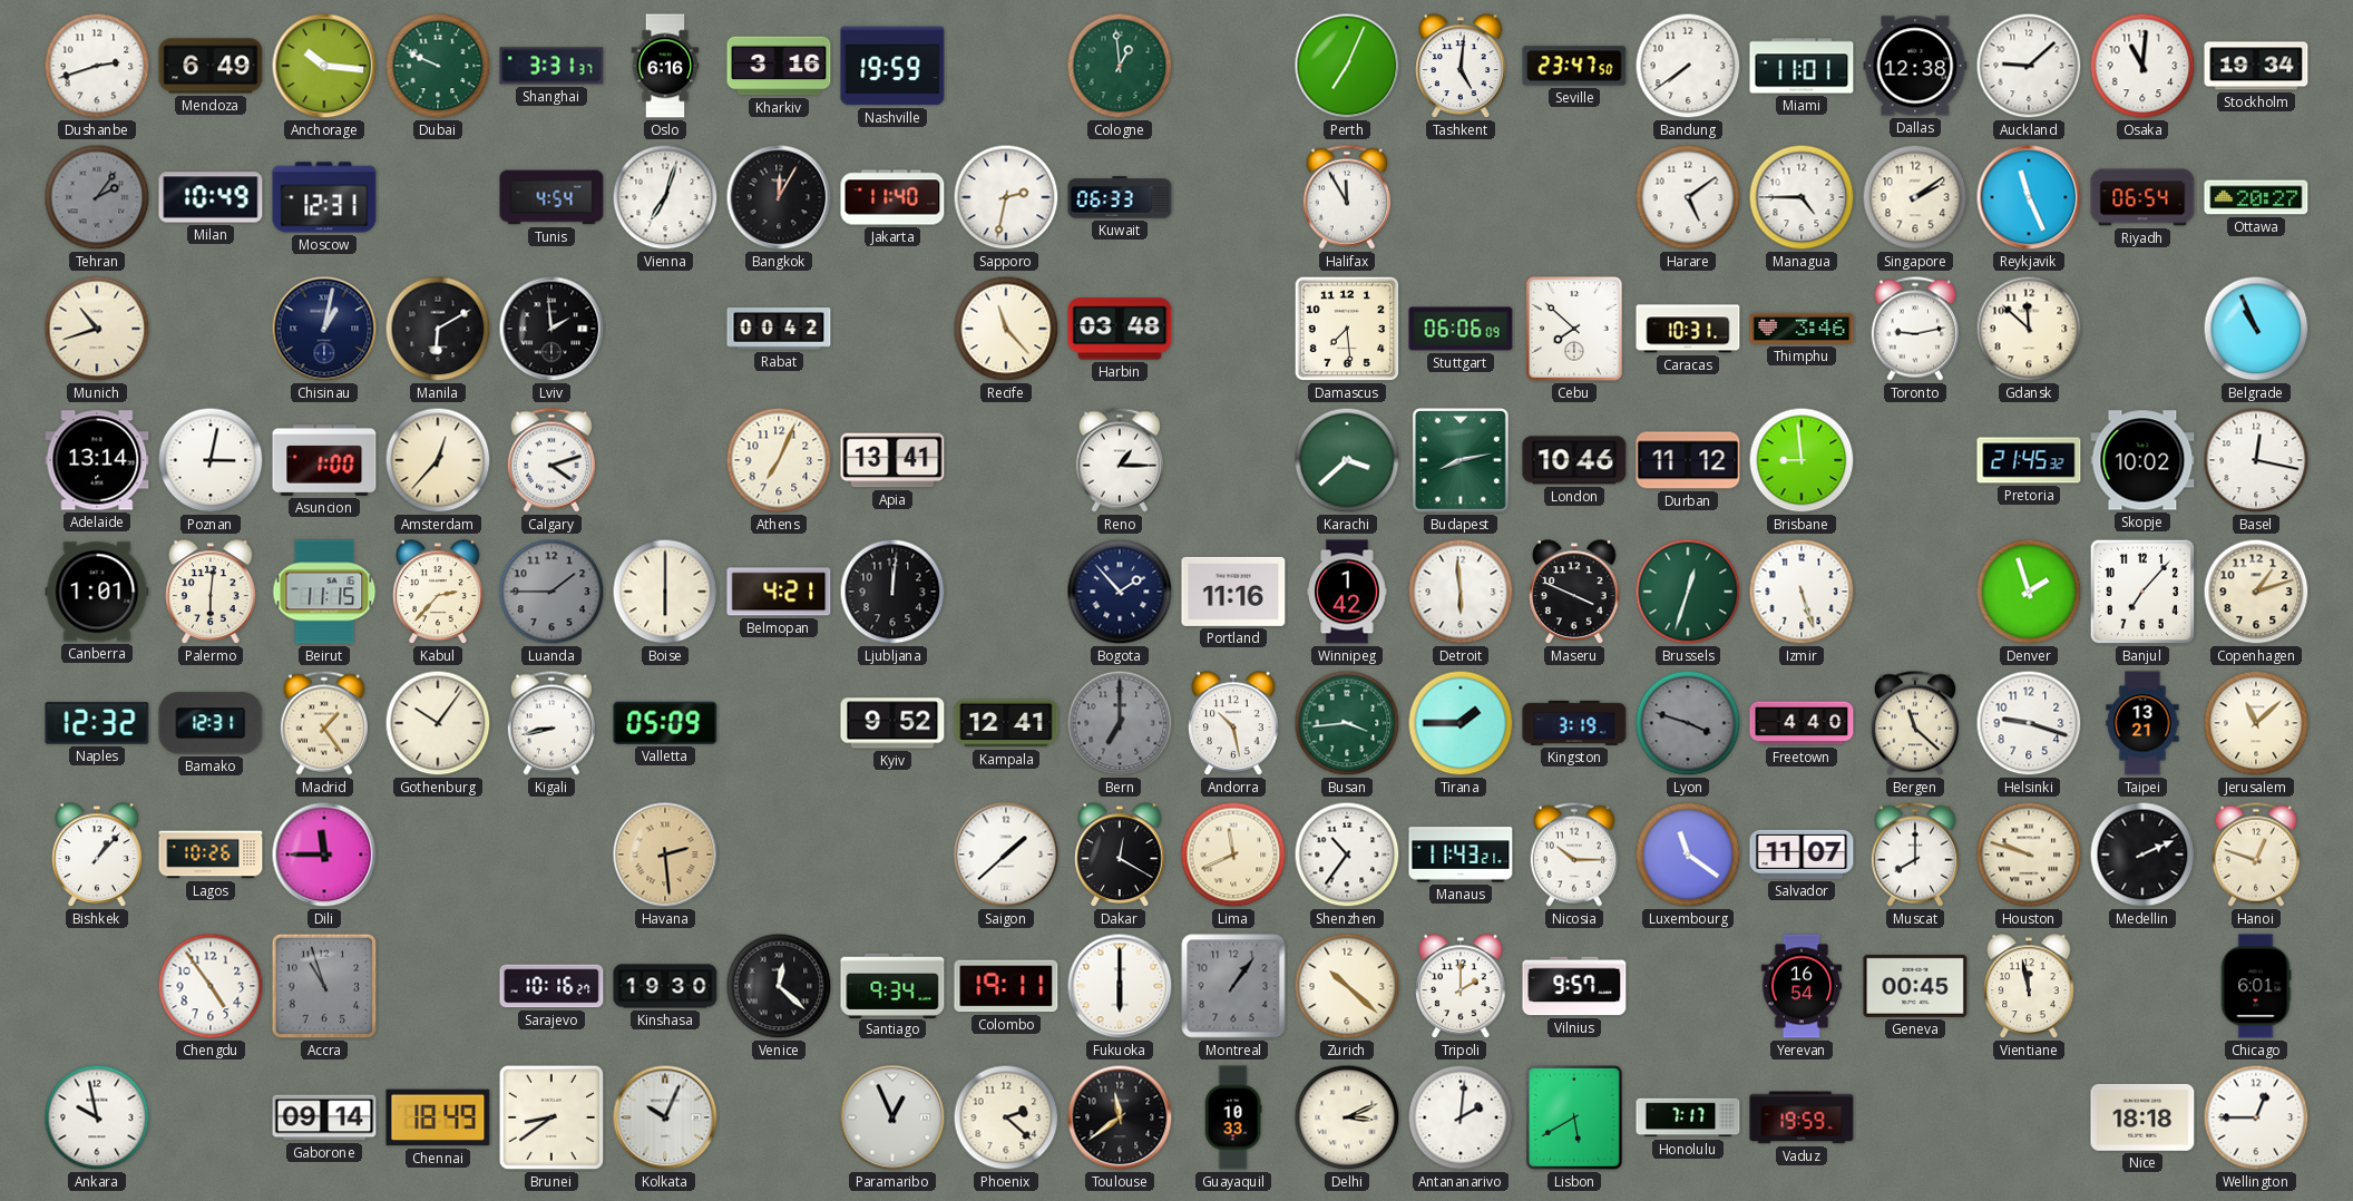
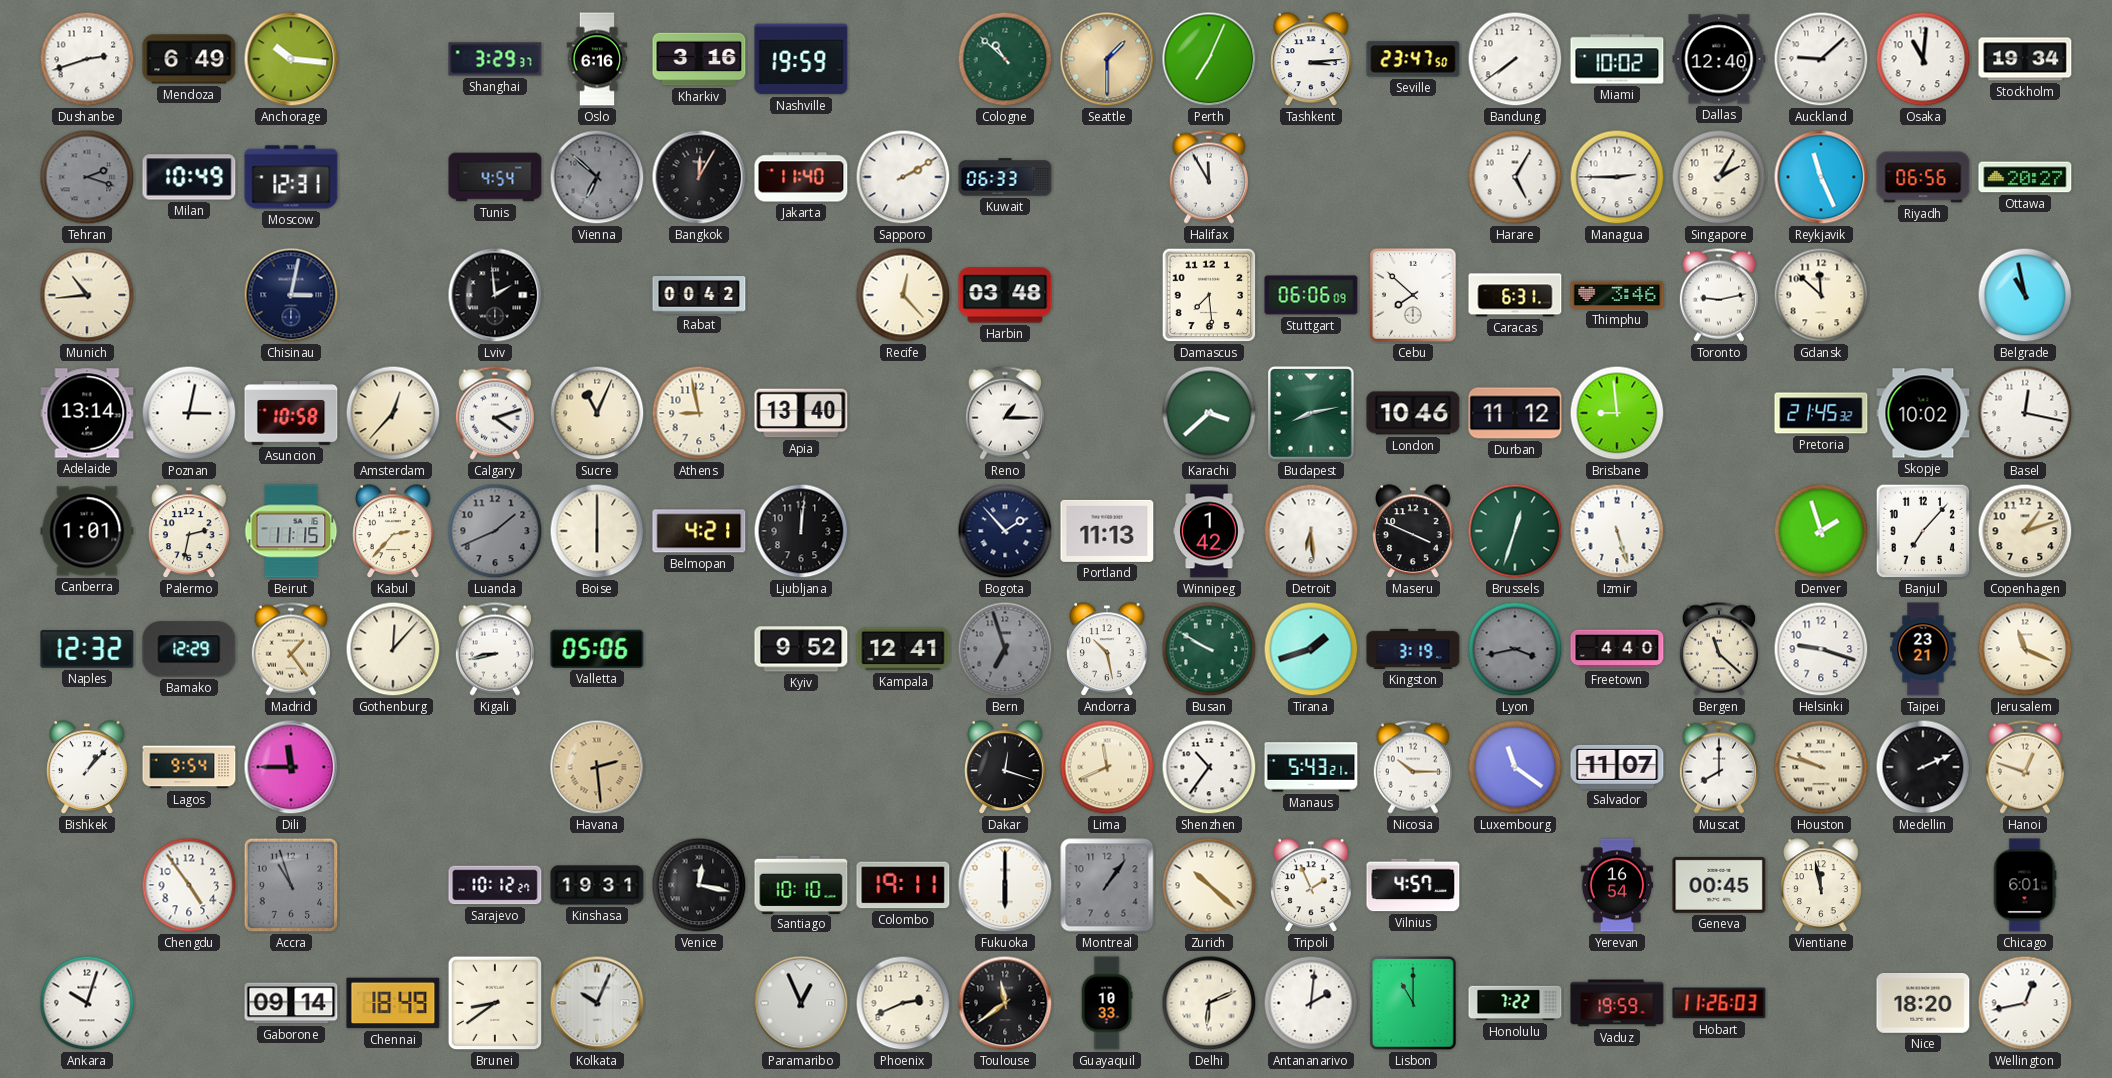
Dubai: 9:49 -> none (438, 66)
Shanghai: 3:31 -> 3:29 (495, 59)
Cologne: 12:59 -> 10:52 (1005, 59)
Seattle: none -> 1:30 (1107, 59)
Tashkent: 5:01 -> 3:14 (1311, 60)
Miami: 11:01 -> 10:02 (1617, 59)
Dallas: 12:38 -> 12:40 (1719, 59)
Tehran: 2:06 -> 2:18 (87, 177)
Vienna: 7:03 -> 6:52 (597, 177)
Vienna dial: white -> grey (597, 177)
Sapporo: 2:32 -> 2:10 (903, 177)
Harare: 5:09 -> 5:05 (1515, 177)
Managua: 4:45 -> 2:45 (1617, 177)
Singapore: 2:09 -> 2:05 (1719, 177)
Riyadh: 06:54 -> 06:56 (1923, 177)
Munich: 10:42 -> 10:44 (87, 295)
Chisinau: 1:02 -> 3:02 (291, 295)
Manila: 6:10 -> none (438, 329)
Recife: 11:23 -> 12:23 (903, 295)
Caracas: 10:31 -> 6:31 (1515, 295)
Belgrade: 10:56 -> 10:58 (2025, 295)
Asuncion: 1:00 -> 10:58 (291, 413)
Sucre: none -> 11:04 (597, 413)
Athens: 7:04 -> 8:58 (699, 413)
Apia: 13:41 -> 13:40 (801, 413)
Palermo: 6:01 -> 2:32 (189, 532)
Luanda: 1:45 -> 1:41 (495, 531)
Portland: 11:16 -> 11:13 (1107, 531)
Detroit: 5:59 -> 6:29 (1311, 531)
Bamako: 12:31 -> 12:29 (189, 649)
Gothenburg: 10:06 -> 12:07 (393, 649)
Valletta: 05:09 -> 05:06 (597, 649)
Bern: 7:00 -> 6:57 (1005, 649)
Busan: 3:44 -> 9:50 (1209, 649)
Tirana: 1:45 -> 1:42 (1311, 649)
Lyon: 3:48 -> 3:43 (1515, 649)
Taipei: 13:21 -> 23:21 (1923, 649)
Jerusalem: 11:08 -> 11:19 (2025, 649)
Lagos: 10:26 -> 9:54 (189, 767)
Saigon: 1:38 -> none (1006, 855)
Dakar: 12:20 -> 12:18 (1005, 768)
Manaus: 11:43 -> 5:43 (1311, 767)
Sarajevo: 10:16 -> 10:12 (495, 885)
Kinshasa: 19:30 -> 19:31 (597, 885)
Venice: 12:22 -> 12:17 (699, 885)
Santiago: 9:34 -> 10:10 (801, 884)
Tripoli: 2:00 -> 1:56 (1311, 886)
Vilnius: 9:57 -> 4:57 (1413, 885)
Ankara: 9:58 -> 10:03 (87, 1003)
Phoenix: 2:22 -> 2:41 (903, 1003)
Delhi: 3:11 -> 6:11 (1209, 1003)
Lisbon: 5:40 -> 11:00 (1414, 1003)
Honolulu: 7:17 -> 7:22 (1515, 1003)
Hobart: none -> 11:26 (1719, 1003)
Nice: 18:18 -> 18:20 (1923, 1003)
Wellington: 12:45 -> 12:43 (2025, 1003)
